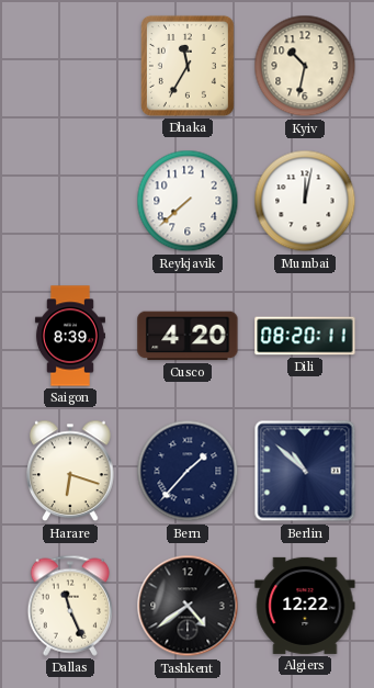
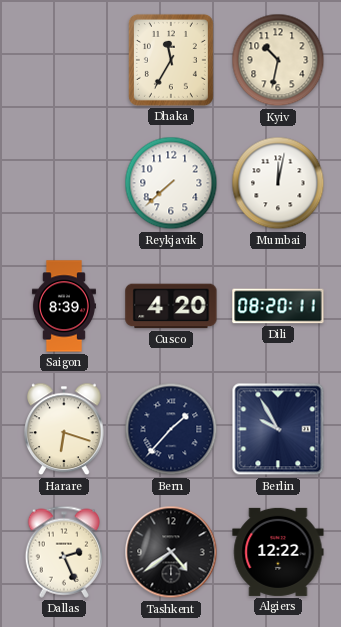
Berlin: 10:52 -> 9:55 (278, 429)
Dallas: 11:26 -> 2:26 (63, 552)
